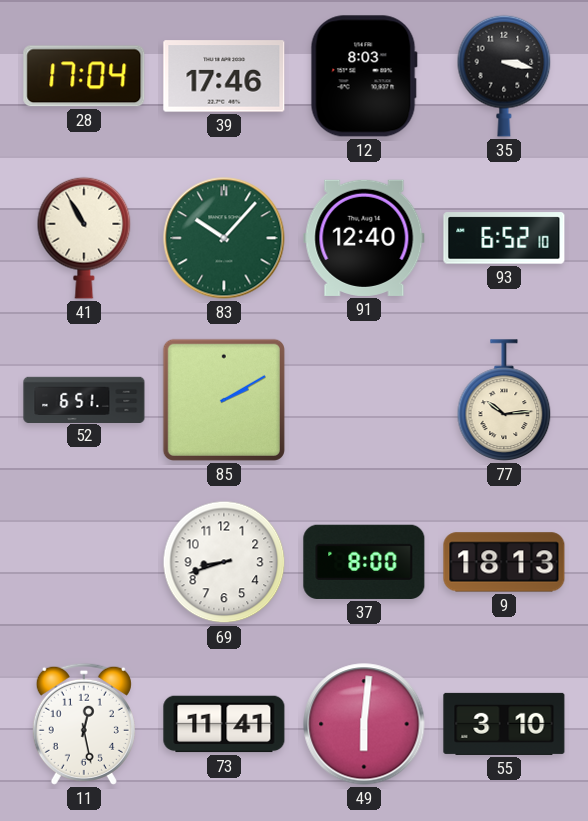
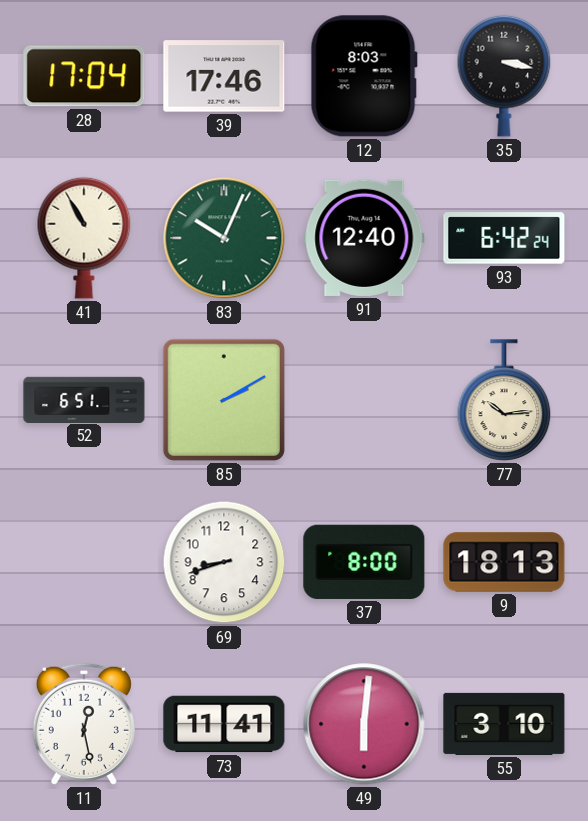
83: 10:07 -> 10:04 (224, 238)
93: 6:52 -> 6:42 (504, 238)
